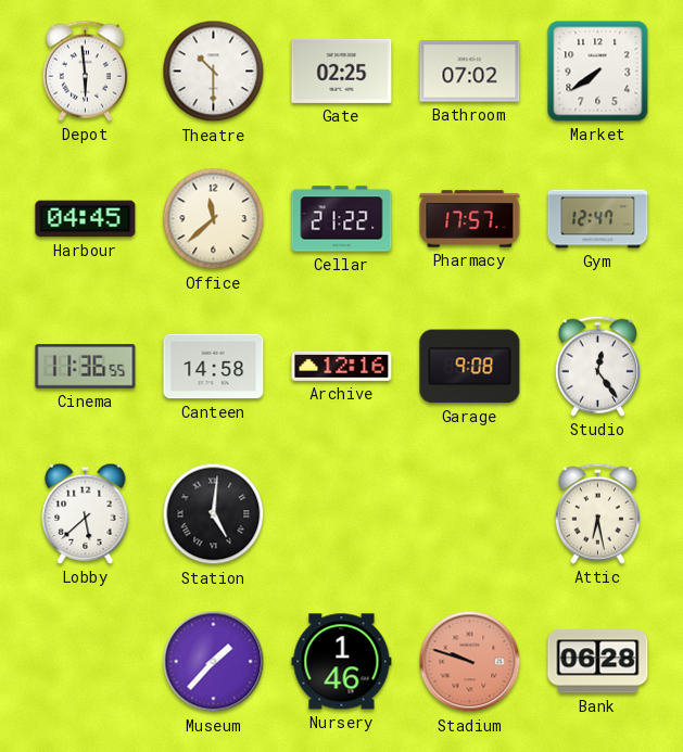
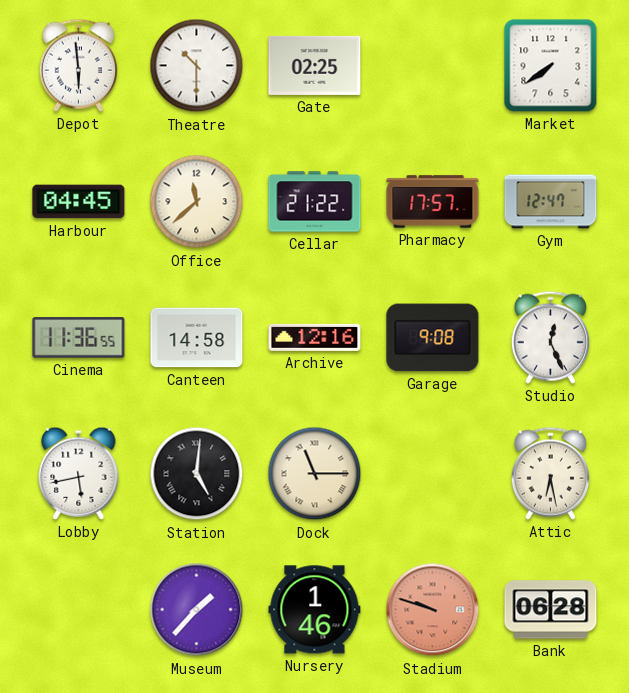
Bathroom: 07:02 -> none (470, 72)
Studio: 12:24 -> 12:26 (550, 337)
Lobby: 5:38 -> 5:43 (79, 473)
Dock: none -> 11:15 (315, 474)
